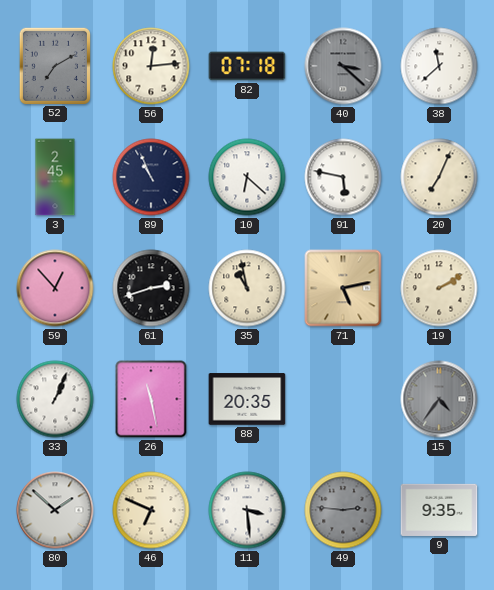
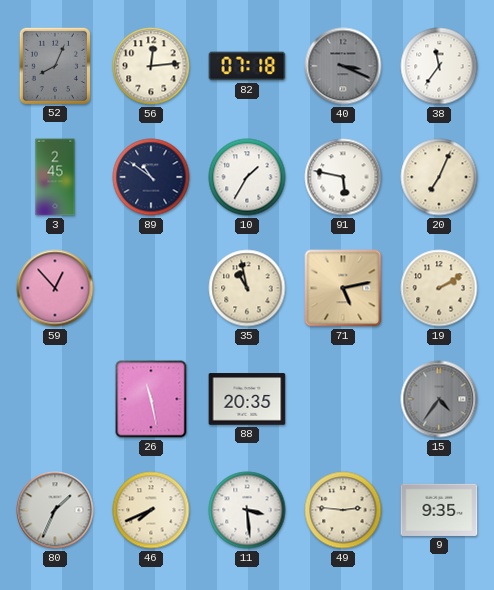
52: 7:10 -> 8:04 (55, 65)
40: 3:22 -> 3:19 (343, 66)
38: 11:38 -> 11:36 (439, 66)
89: 10:56 -> 10:51 (151, 177)
10: 6:22 -> 1:35 (247, 177)
61: 2:42 -> none (151, 288)
33: 1:04 -> none (55, 399)
80: 1:52 -> 1:34 (55, 510)
46: 6:49 -> 7:41 (151, 510)
49 dial: grey -> cream (343, 510)
